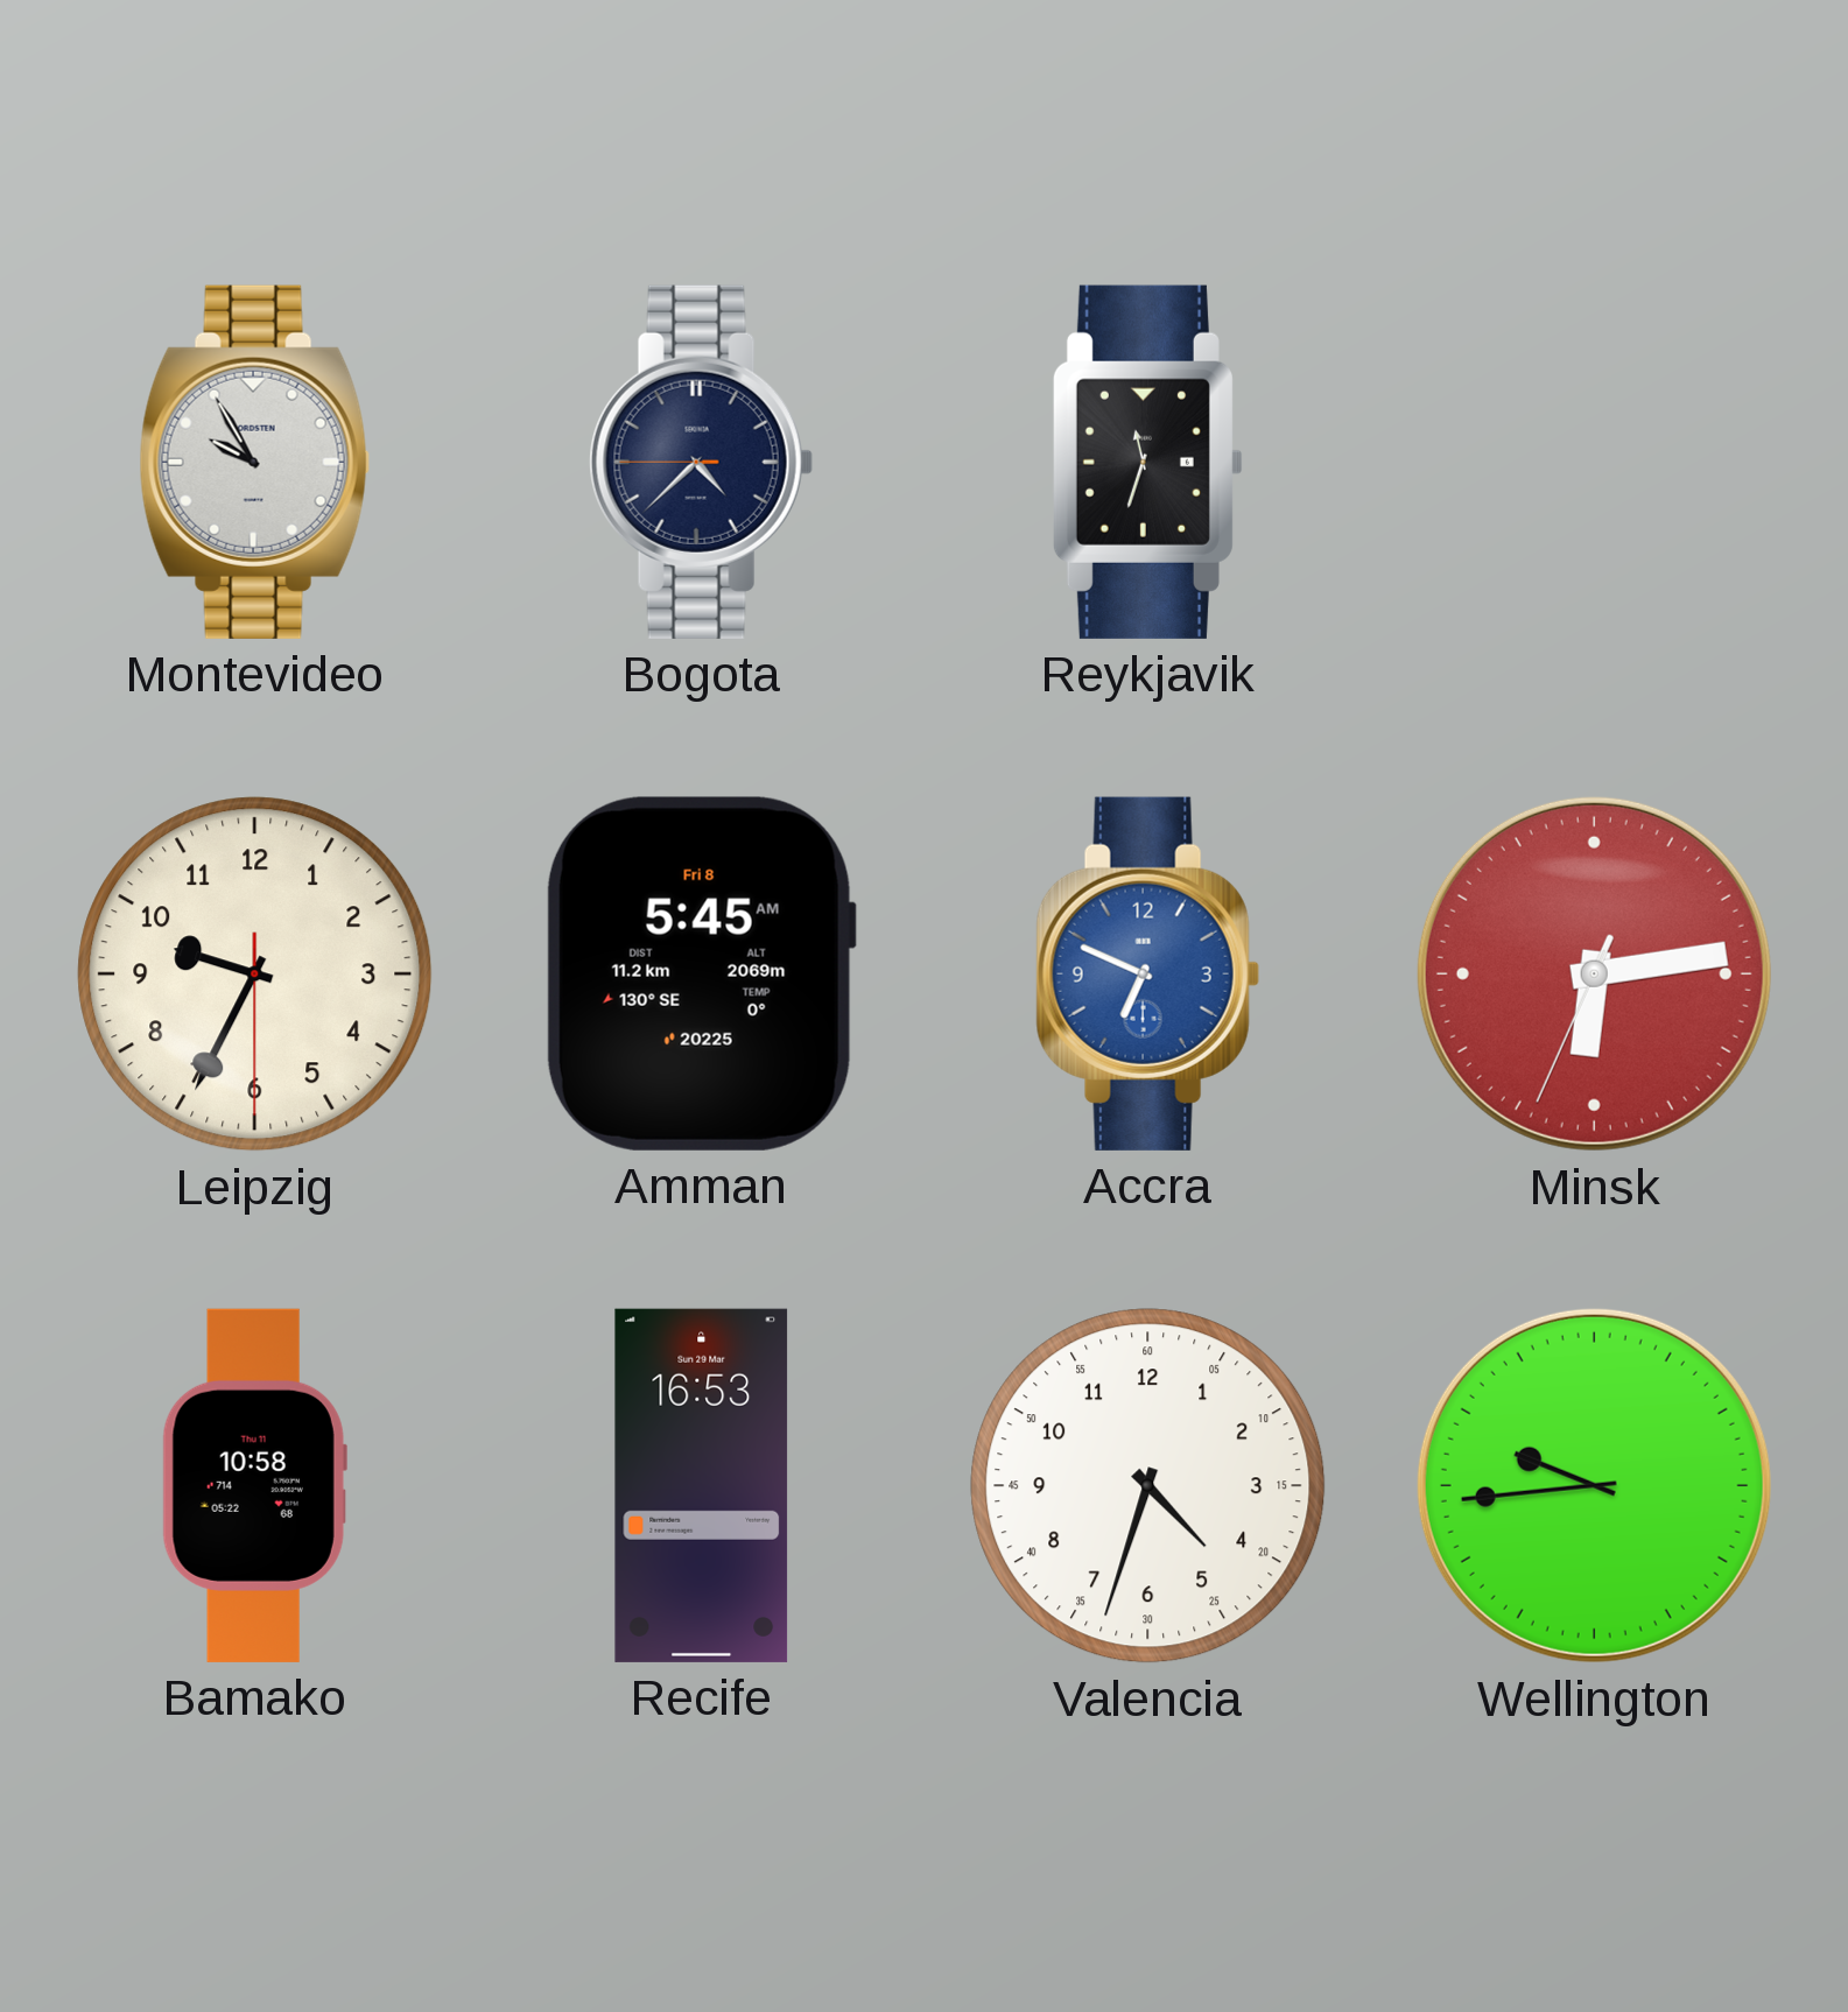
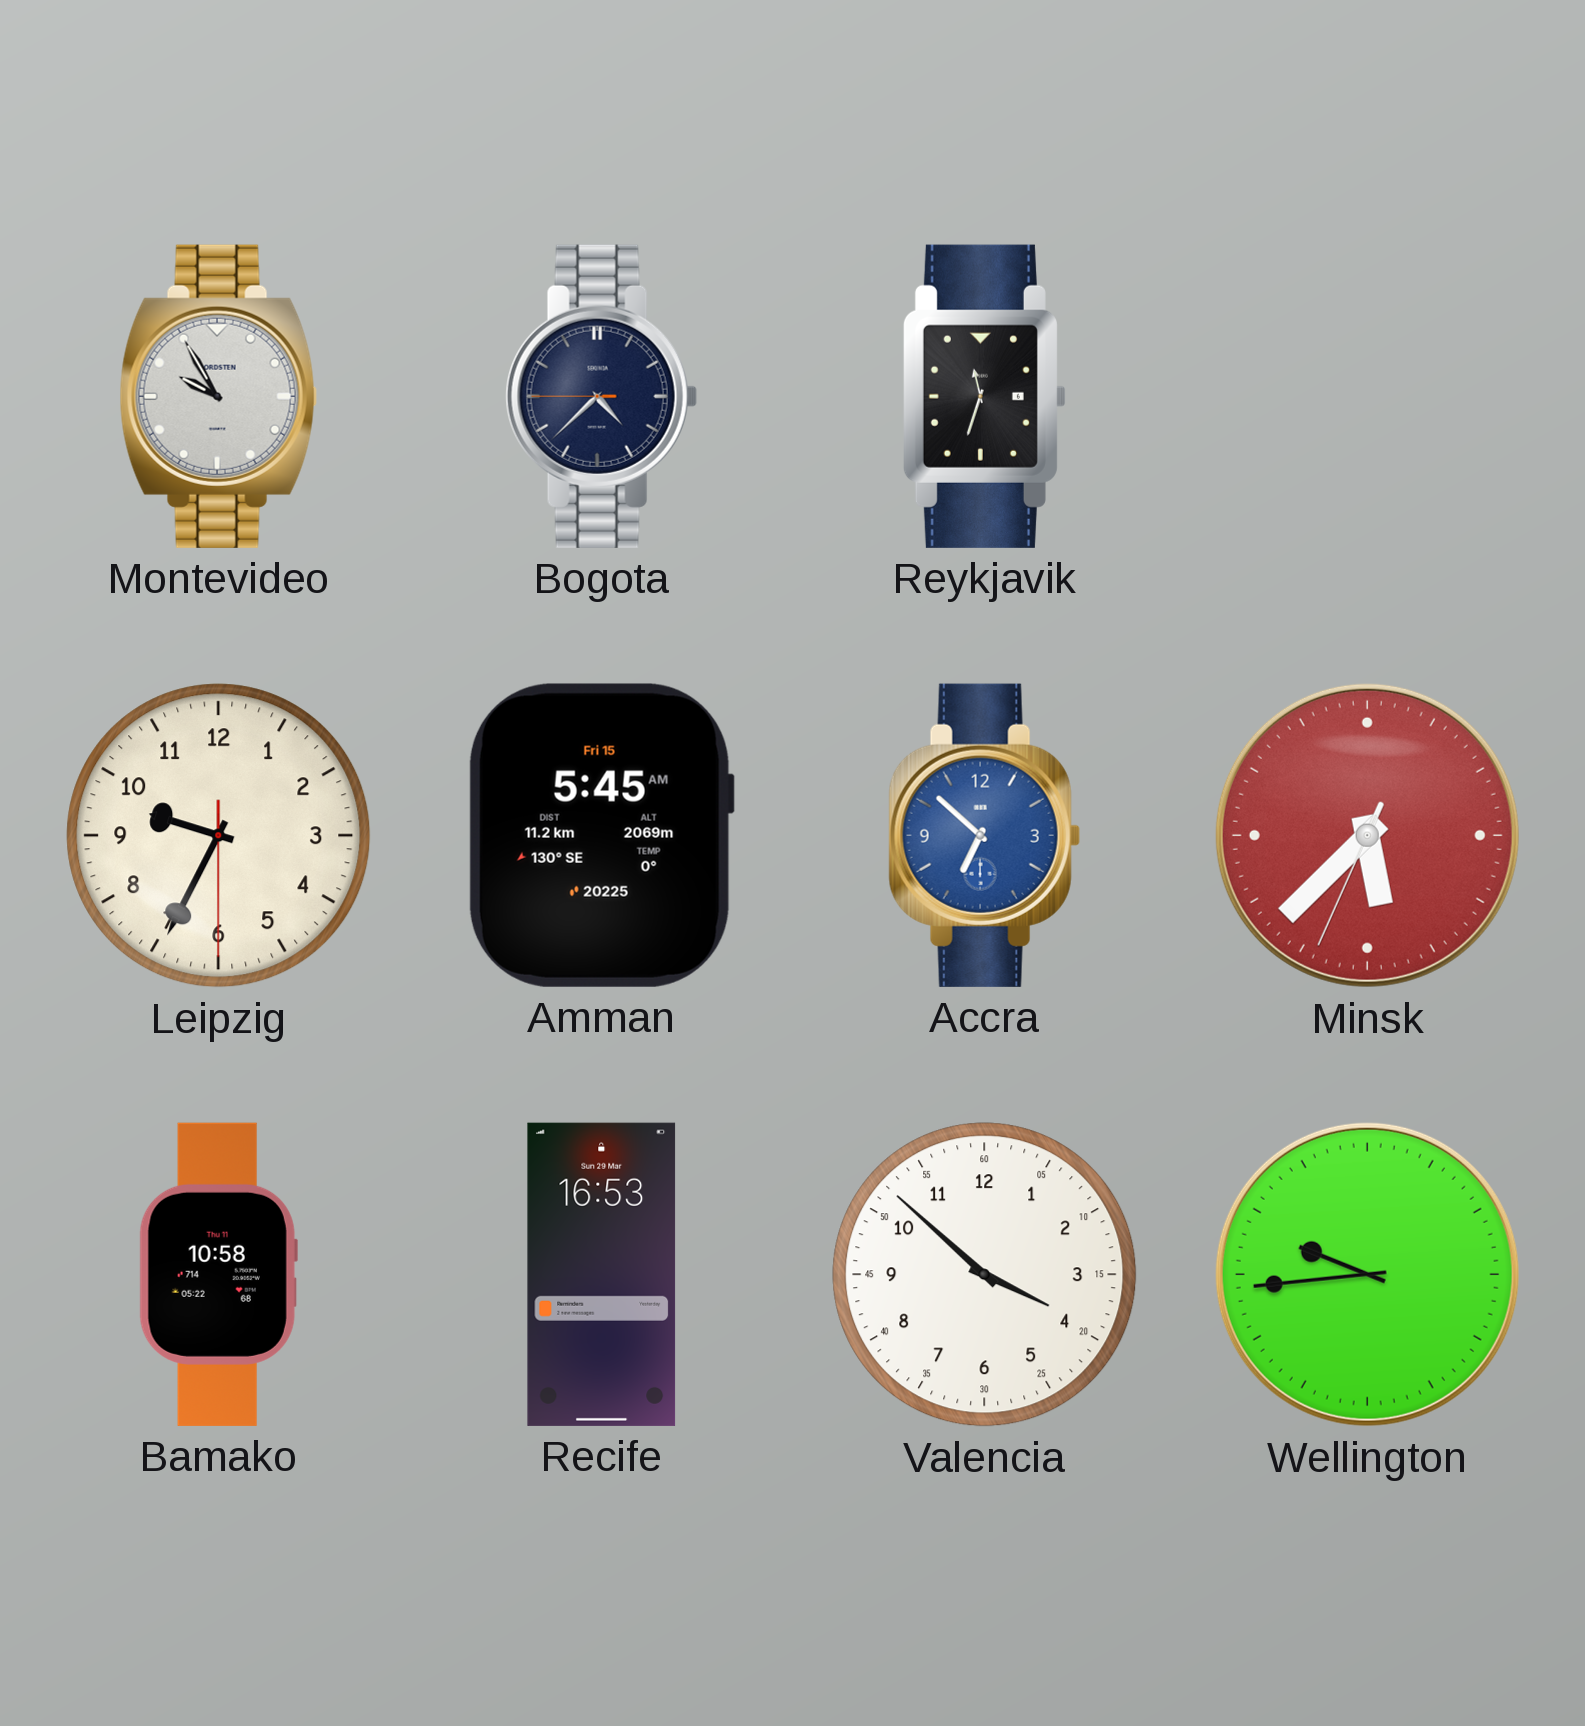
Amman date: Fri 8 -> Fri 15 (601, 835)
Accra: 6:49 -> 6:52 (984, 835)
Minsk: 6:13 -> 5:37 (1367, 835)
Valencia: 4:33 -> 3:52 (985, 1275)
